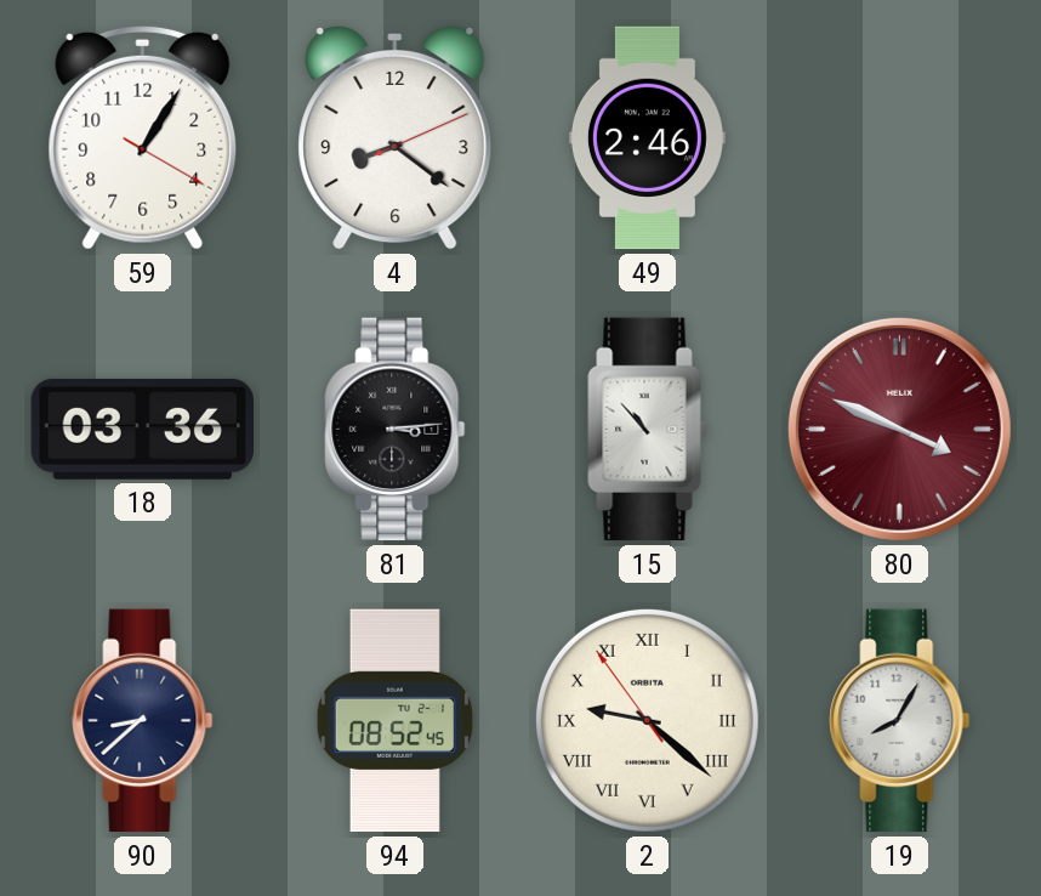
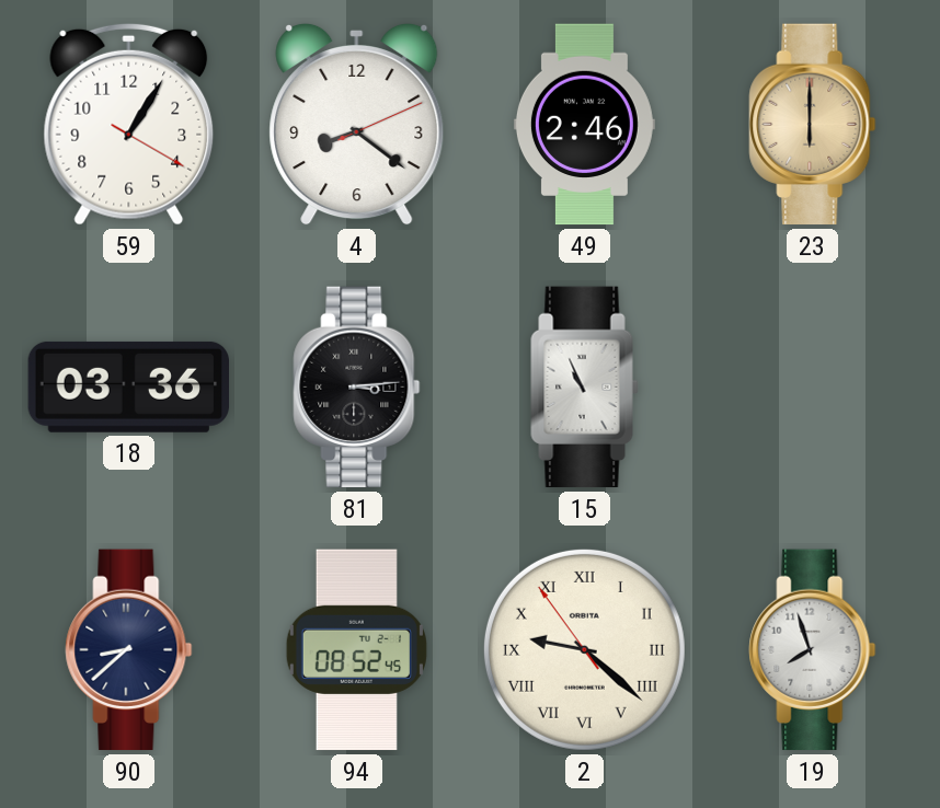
23: none -> 6:00 (813, 125)
15: 10:53 -> 10:56 (585, 388)
80: 3:49 -> none (899, 429)
19: 8:05 -> 7:57 (813, 650)
